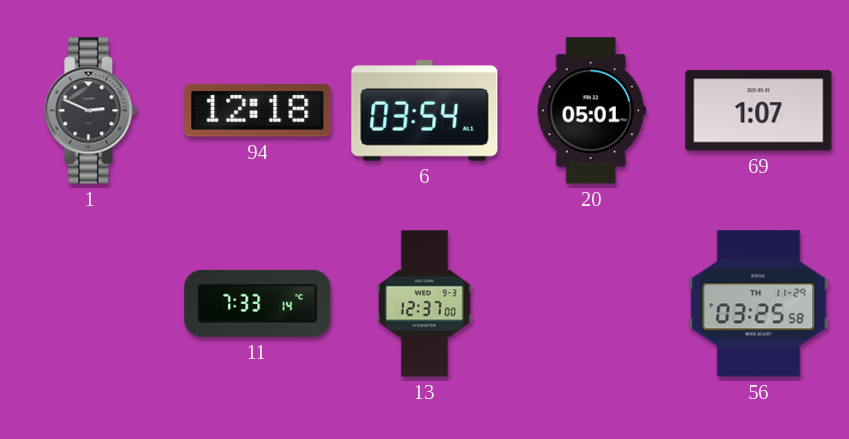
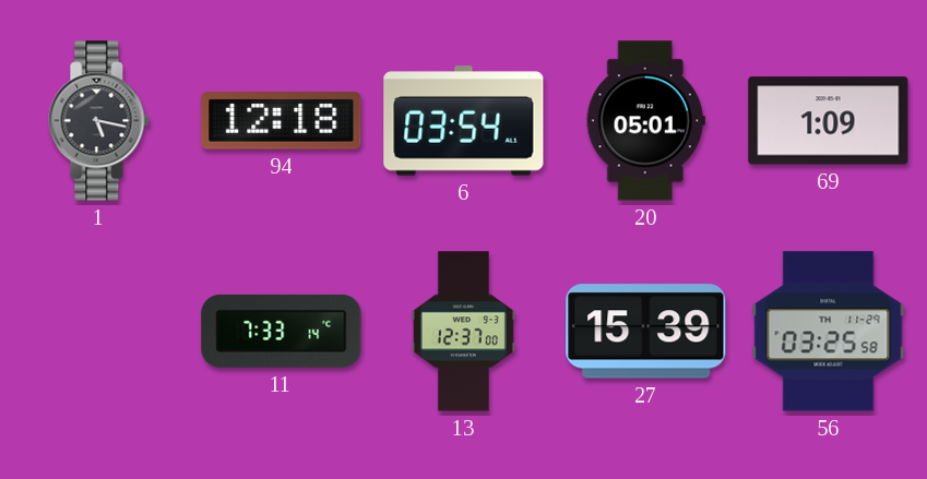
1: 2:49 -> 5:17 (99, 121)
69: 1:07 -> 1:09 (829, 121)
27: none -> 15:39 (646, 332)
